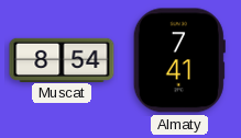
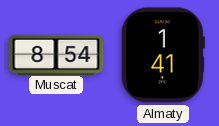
Almaty: 7:41 -> 1:41 (163, 55)
